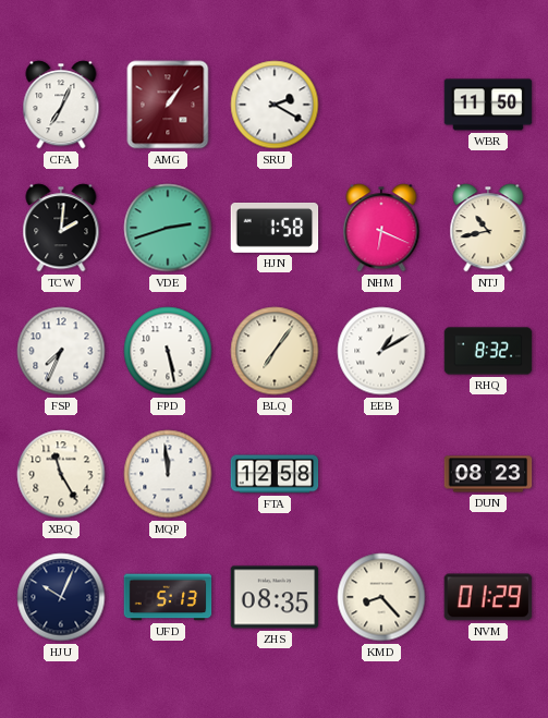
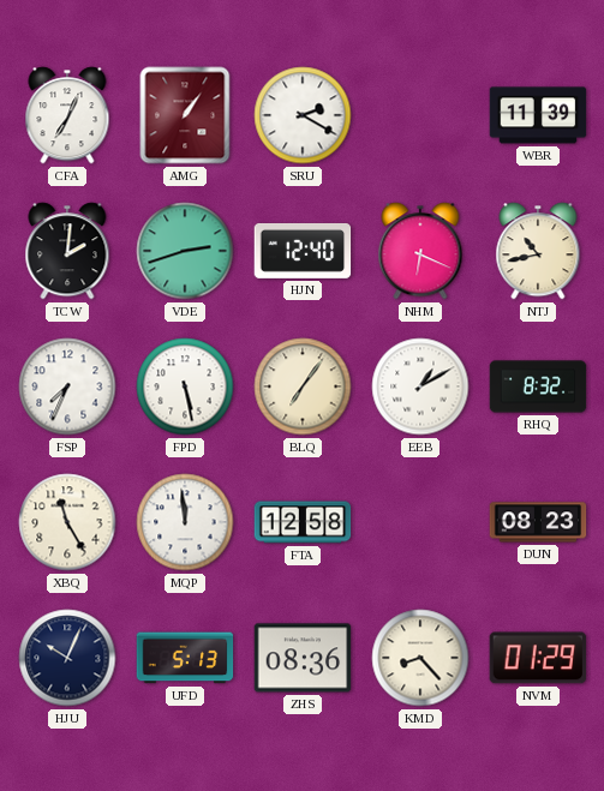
WBR: 11:50 -> 11:39 (538, 115)
HJN: 1:58 -> 12:40 (303, 251)
ZHS: 08:35 -> 08:36 (303, 658)
